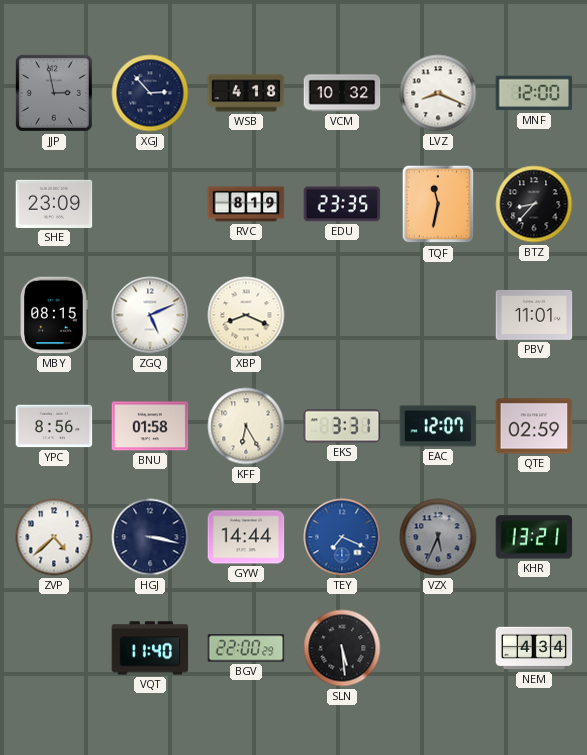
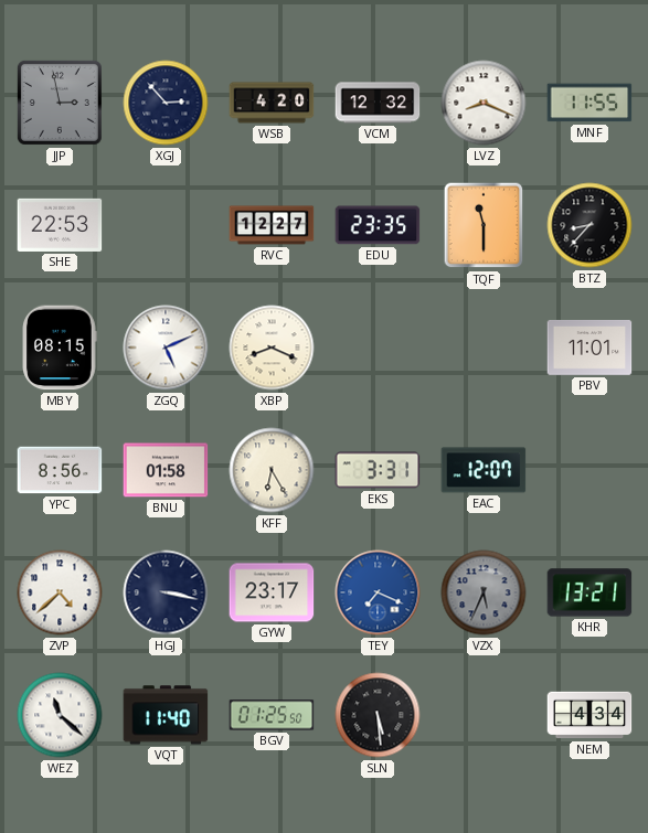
WSB: 4:18 -> 4:20 (272, 103)
VCM: 10:32 -> 12:32 (378, 103)
MNF: 12:00 -> 11:55 (589, 103)
SHE: 23:09 -> 22:53 (60, 225)
RVC: 8:19 -> 12:27 (272, 225)
TQF: 11:32 -> 11:30 (484, 225)
QTE: 02:59 -> none (534, 426)
GYW: 14:44 -> 23:17 (272, 592)
WEZ: none -> 11:22 (60, 715)
BGV: 22:00 -> 01:25 (272, 715)
